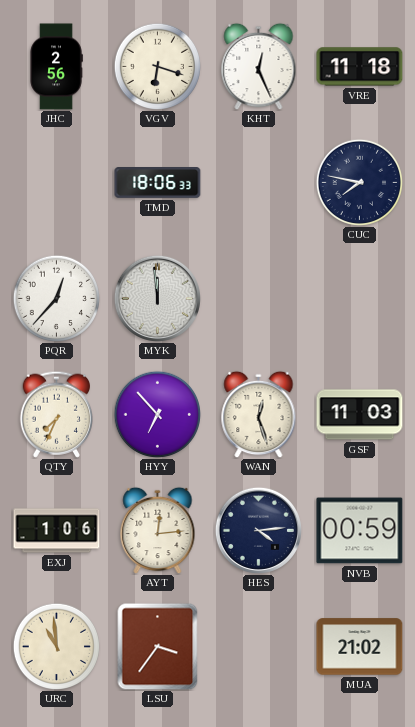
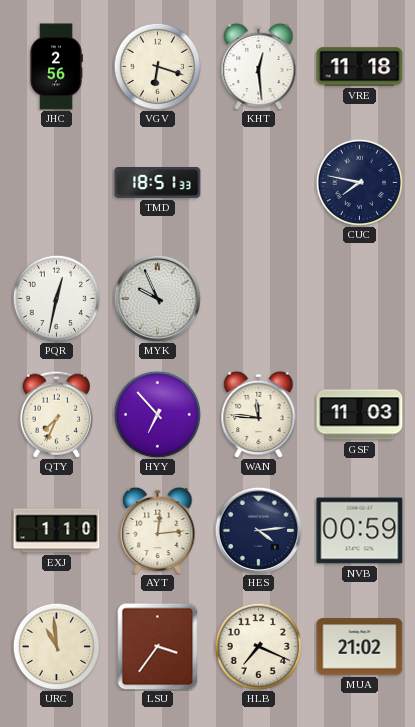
KHT: 12:26 -> 12:29 (259, 66)
TMD: 18:06 -> 18:51 (158, 183)
PQR: 12:37 -> 12:32 (56, 298)
MYK: 11:59 -> 9:56 (157, 298)
WAN: 12:27 -> 11:46 (259, 414)
EXJ: 1:06 -> 1:10 (57, 531)
HLB: none -> 7:19 (258, 646)
